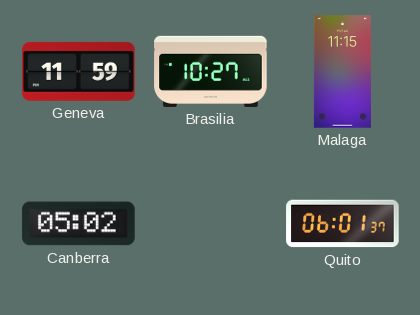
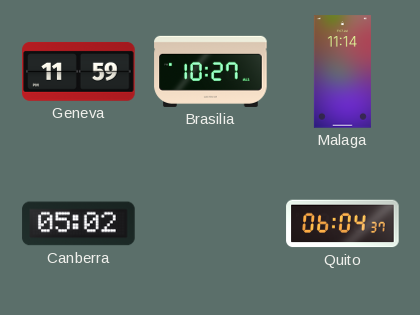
Malaga: 11:15 -> 11:14 (342, 72)
Quito: 06:01 -> 06:04 (343, 224)
